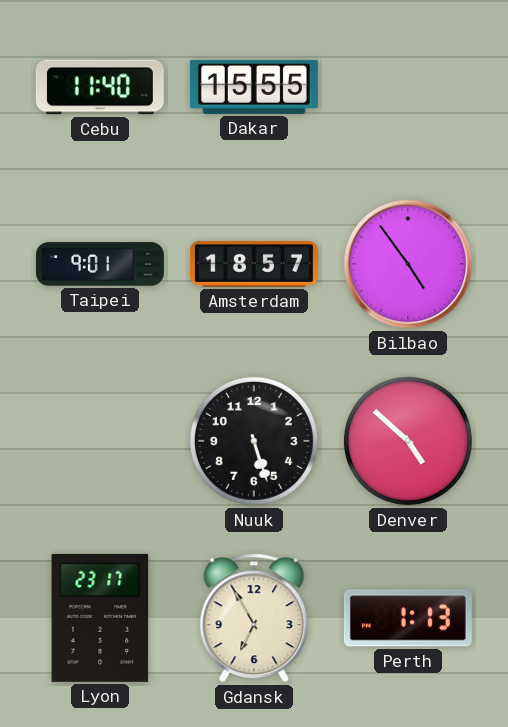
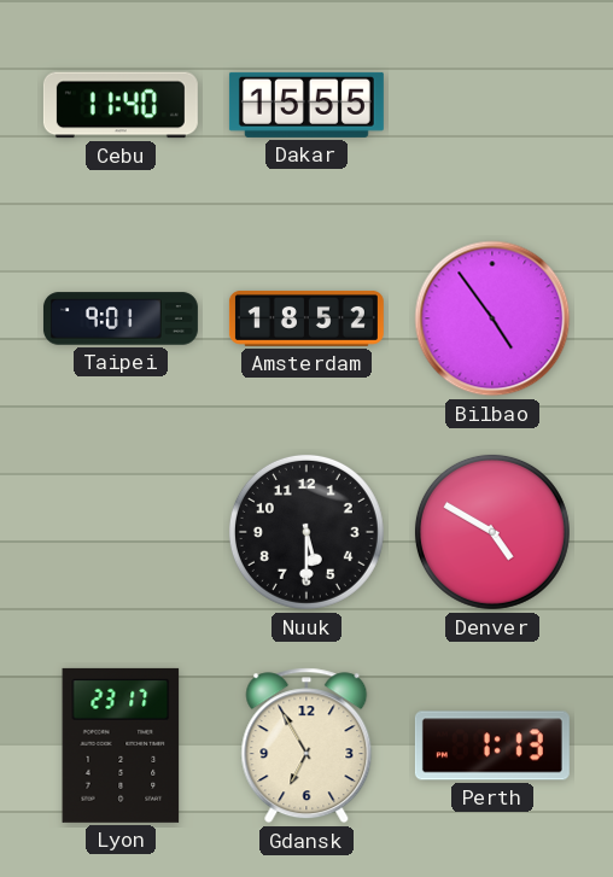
Amsterdam: 18:57 -> 18:52 (306, 318)
Nuuk: 5:27 -> 5:30 (306, 532)
Denver: 4:52 -> 4:50 (492, 532)
